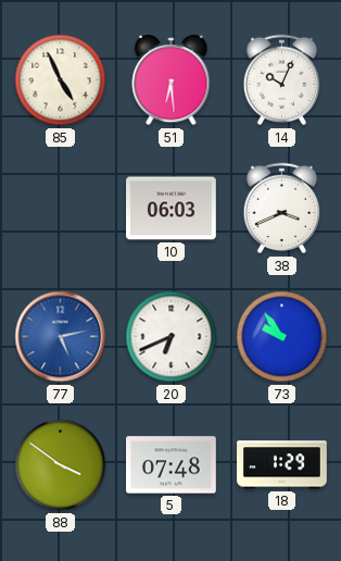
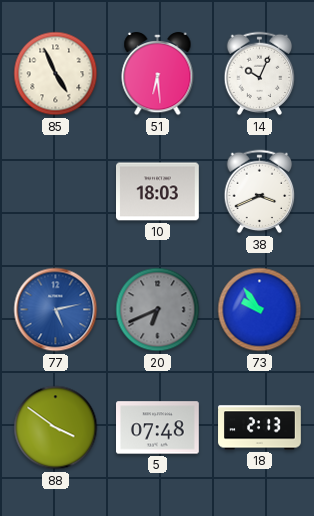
10: 06:03 -> 18:03 (158, 192)
20 dial: white -> grey (158, 310)
18: 1:29 -> 2:13 (260, 428)
